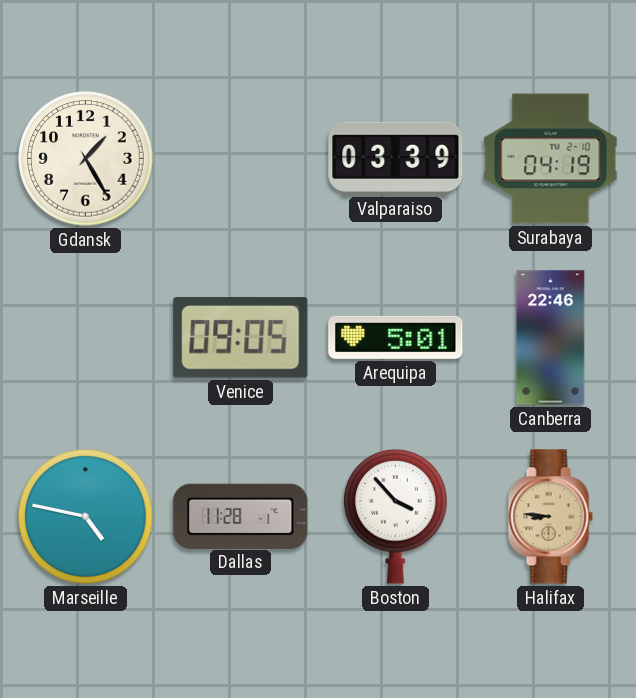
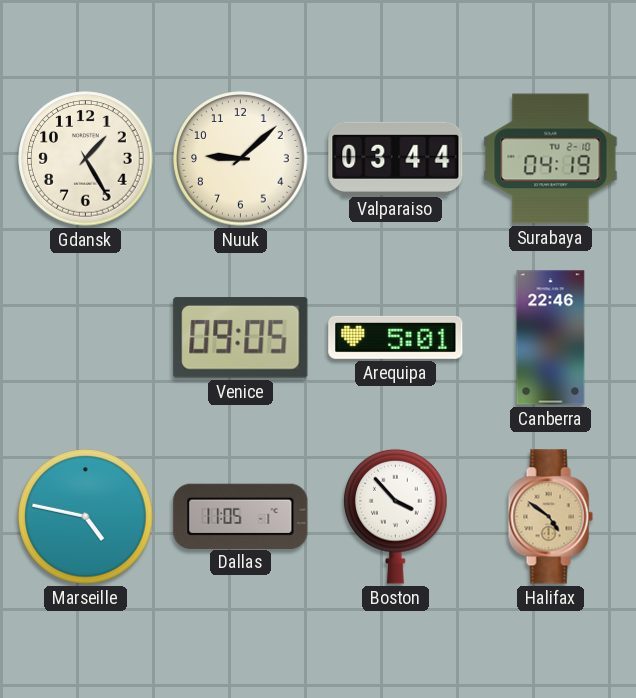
Nuuk: none -> 9:08 (241, 159)
Valparaiso: 03:39 -> 03:44 (396, 158)
Dallas: 11:28 -> 11:05 (241, 516)
Halifax: 8:46 -> 4:51 (550, 517)
